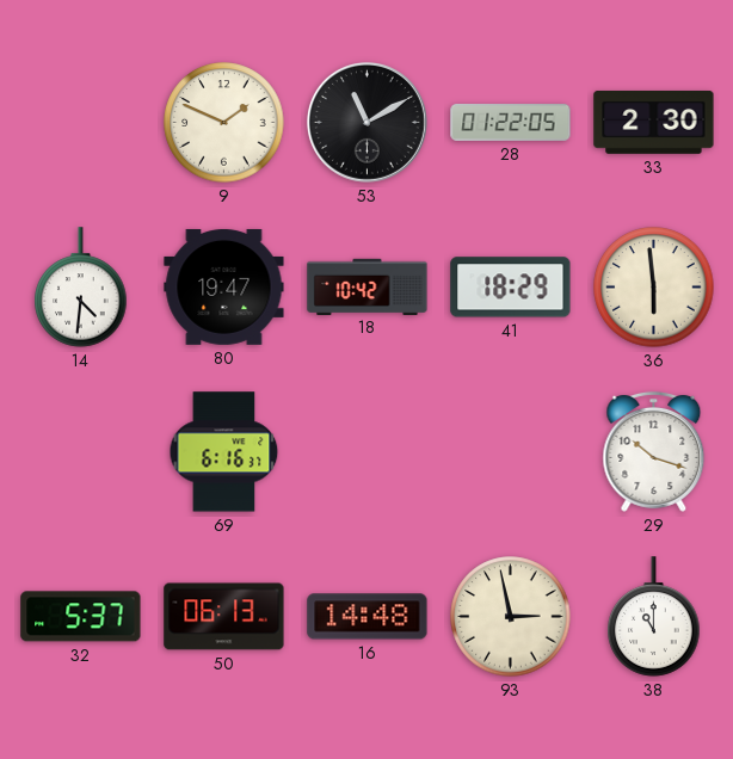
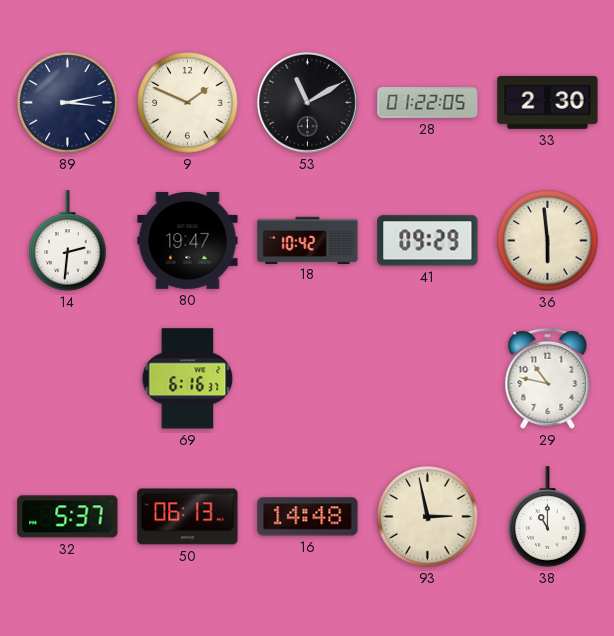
89: none -> 3:13 (68, 103)
14: 4:31 -> 2:31 (68, 241)
41: 18:29 -> 09:29 (428, 241)
29: 10:18 -> 10:47 (548, 378)
